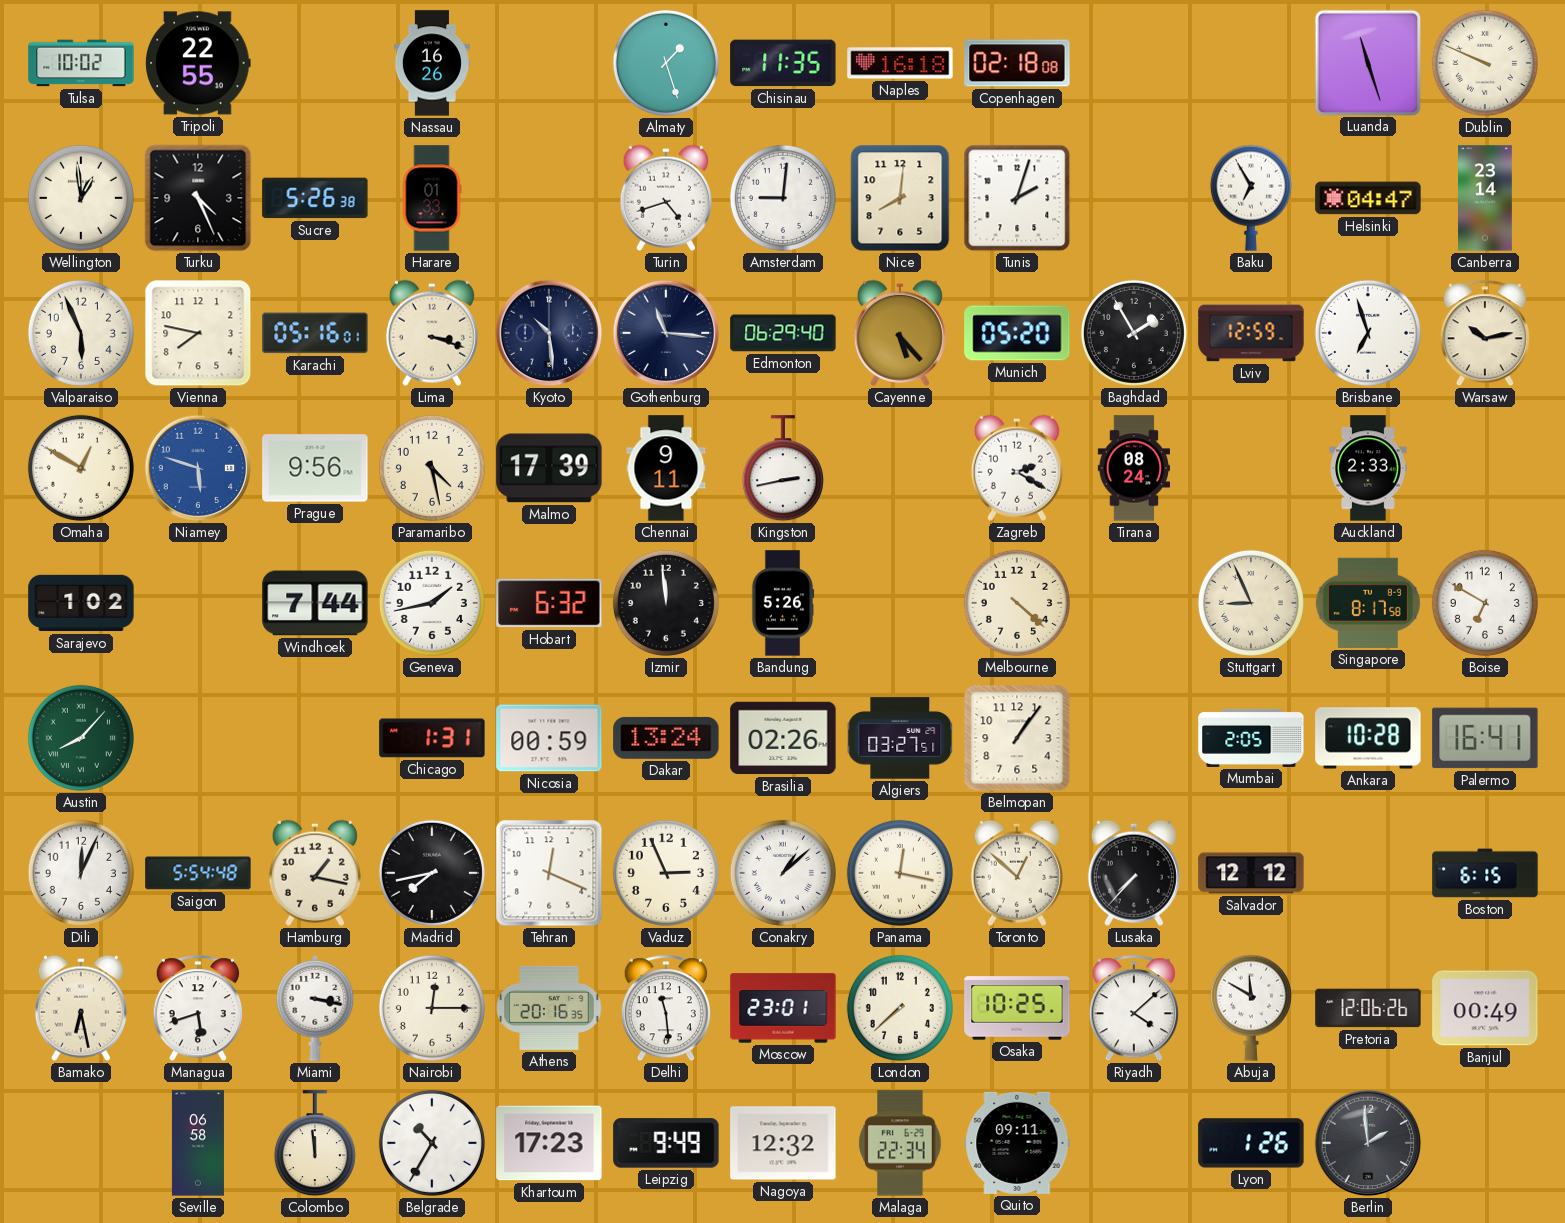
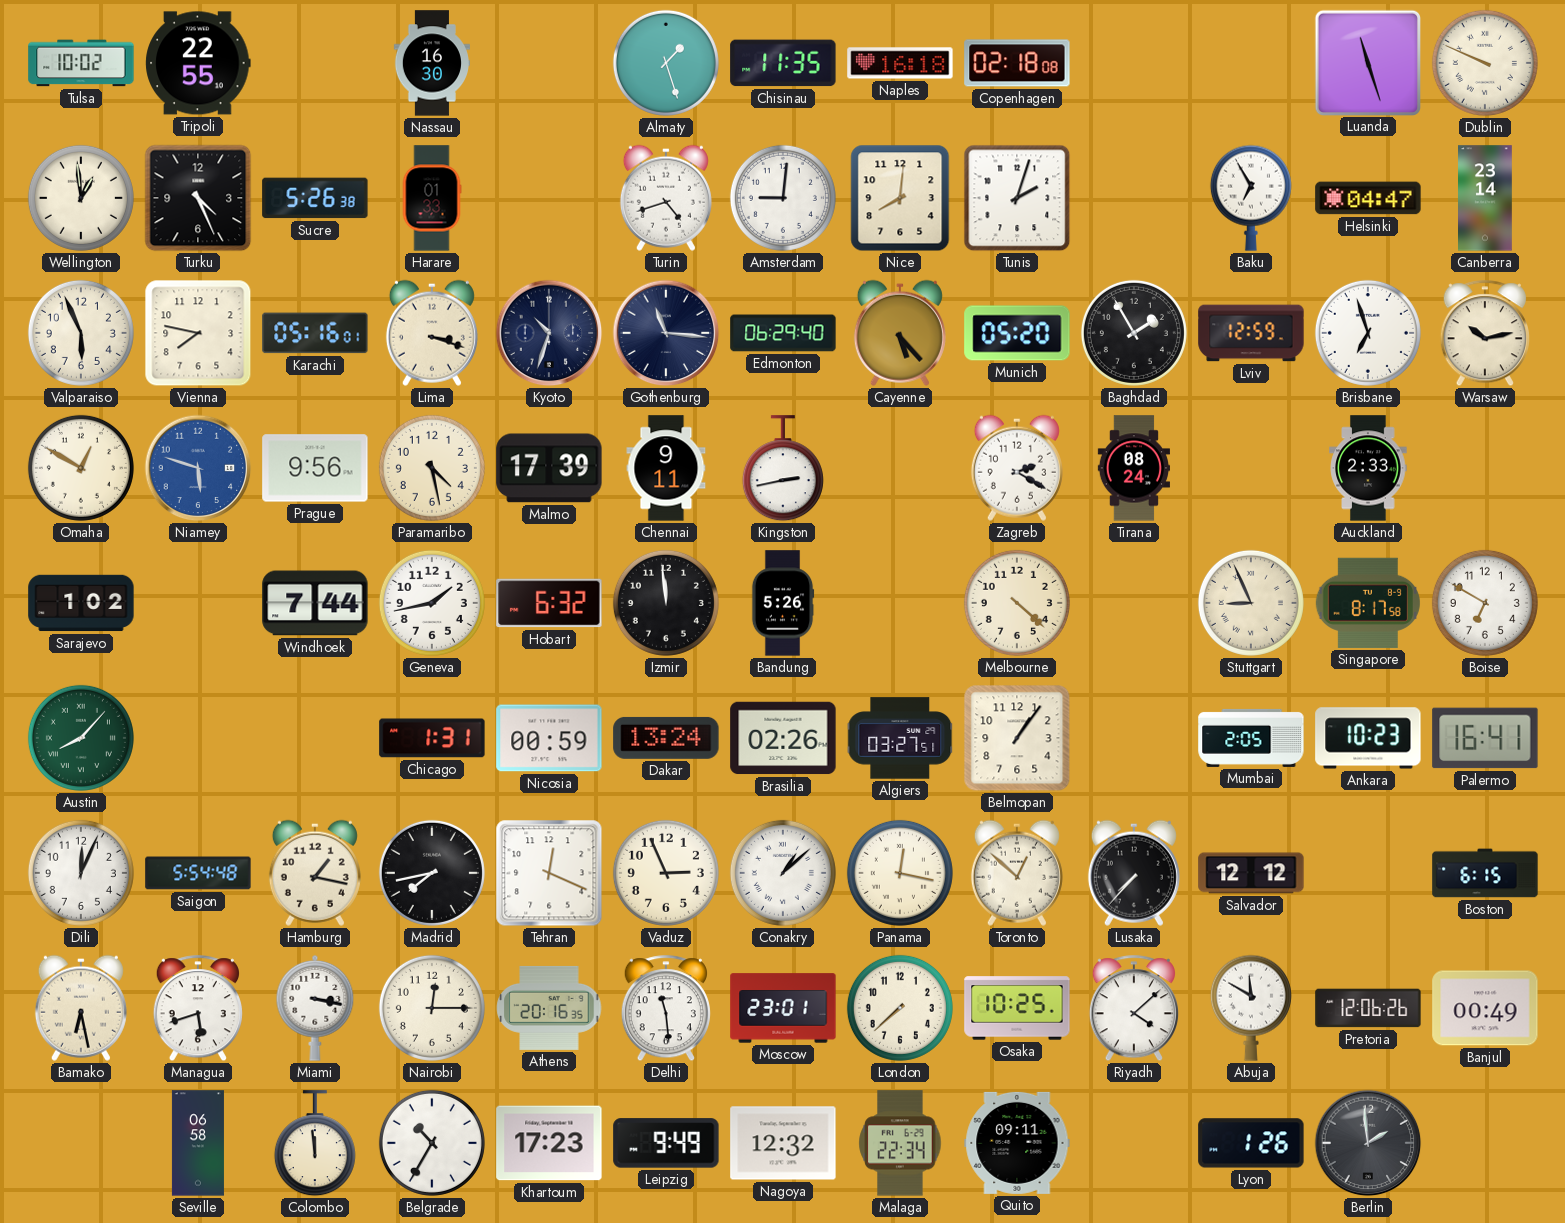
Nassau: 16:26 -> 16:30 (431, 63)
Kyoto: 10:29 -> 10:33 (549, 333)
Ankara: 10:28 -> 10:23 (1368, 738)
